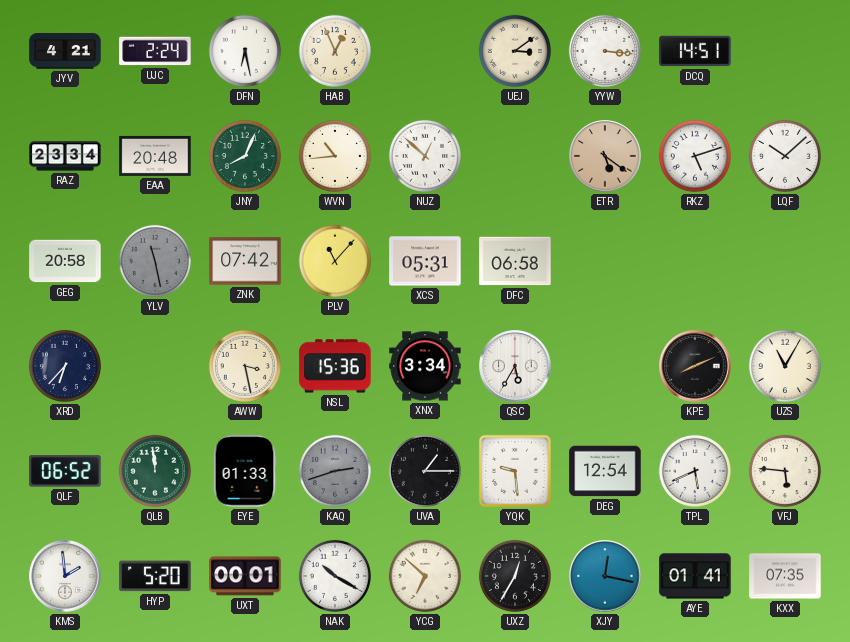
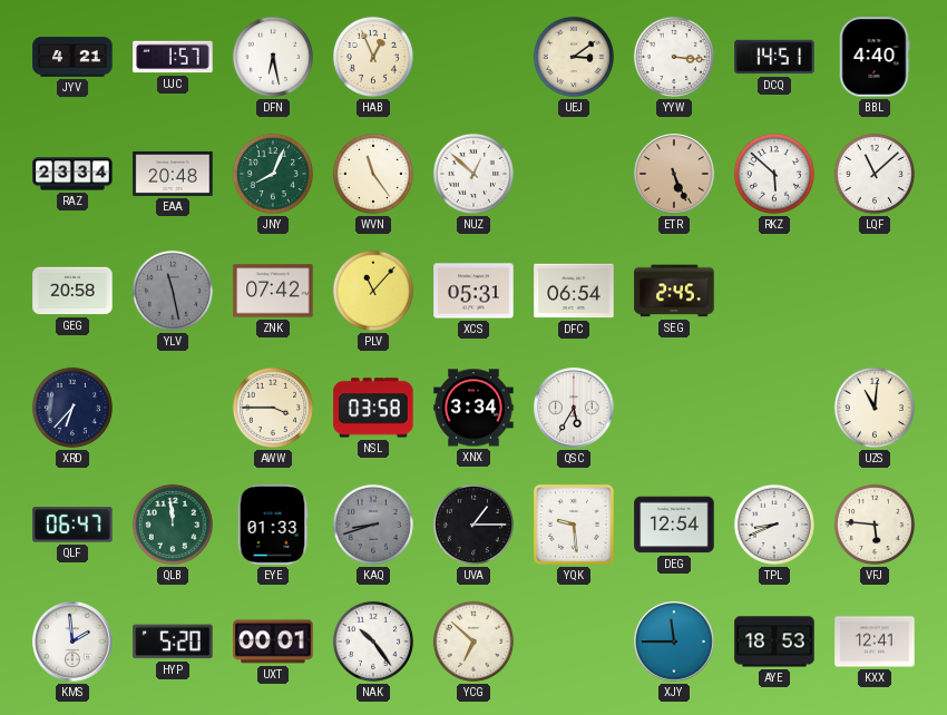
UJC: 2:24 -> 1:57 (173, 57)
BBL: none -> 4:40 (875, 57)
WVN: 10:44 -> 11:24 (373, 174)
ETR: 5:21 -> 5:26 (674, 174)
RKZ: 5:12 -> 5:52 (774, 174)
LQF: 10:08 -> 11:08 (875, 174)
DFC: 06:58 -> 06:54 (574, 291)
SEG: none -> 2:45 (674, 291)
AWW: 3:28 -> 3:45 (273, 408)
NSL: 15:36 -> 03:58 (373, 408)
KPE: 8:11 -> none (695, 366)
UZS: 11:05 -> 11:01 (875, 408)
QLF: 06:52 -> 06:47 (72, 525)
KAQ: 2:42 -> 8:42 (373, 525)
TPL: 5:41 -> 8:41 (774, 525)
NAK: 10:20 -> 10:24 (373, 641)
UXZ: 12:35 -> none (515, 576)
XJY: 12:17 -> 11:45 (674, 641)
AYE: 01:41 -> 18:53 (774, 641)
KXX: 07:35 -> 12:41 (875, 641)
